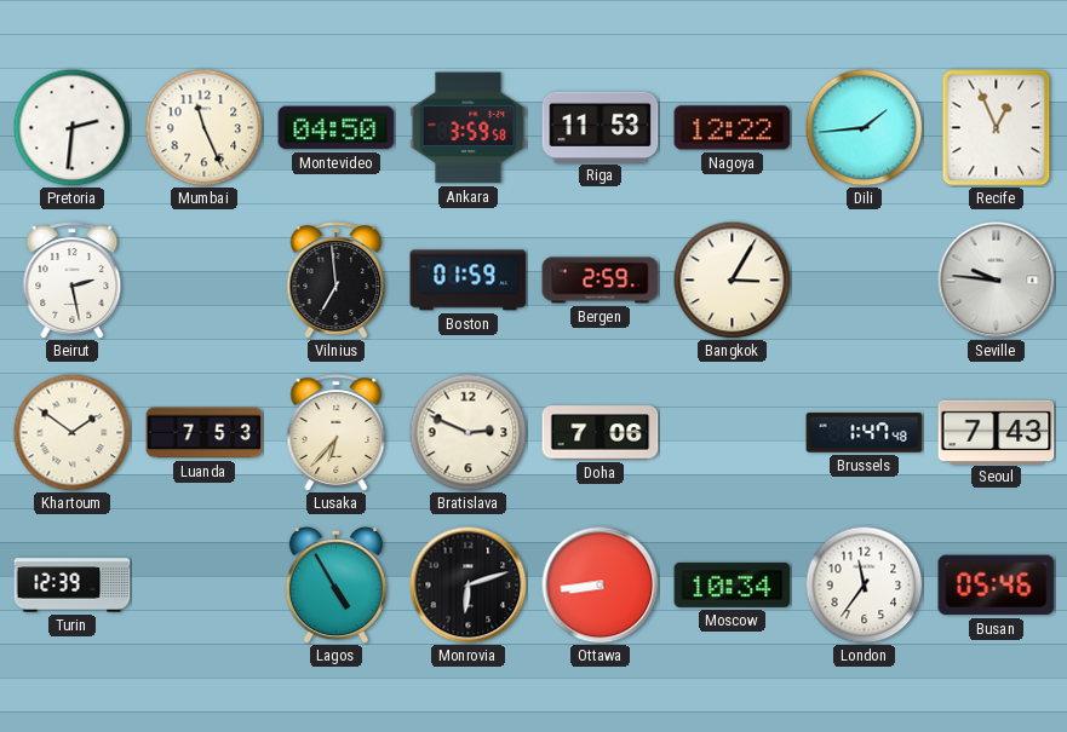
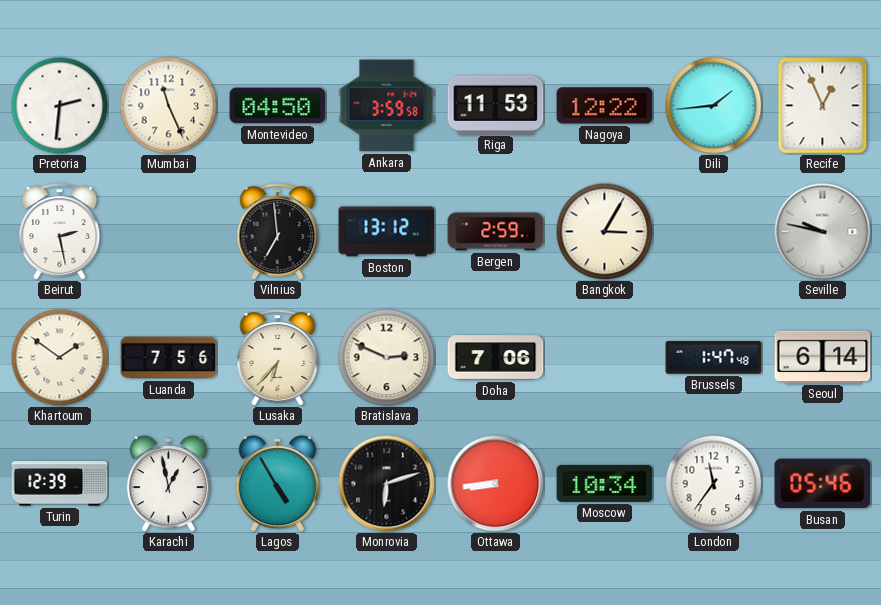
Boston: 01:59 -> 13:12 (387, 232)
Seville: 9:46 -> 9:47 (823, 232)
Luanda: 7:53 -> 7:56 (169, 358)
Seoul: 7:43 -> 6:14 (823, 357)
Karachi: none -> 12:58 (168, 484)
